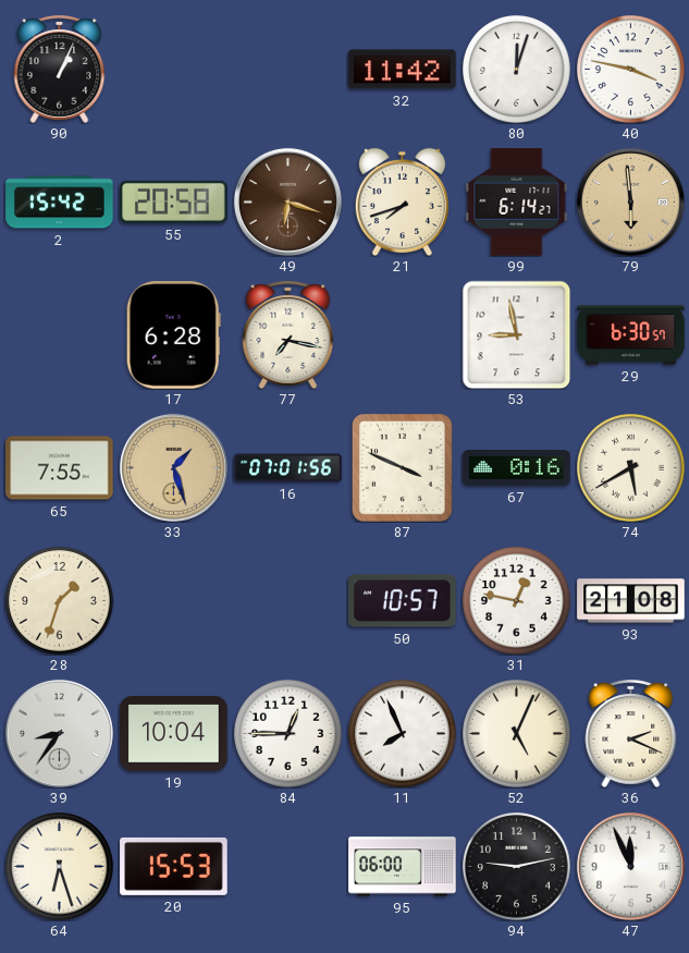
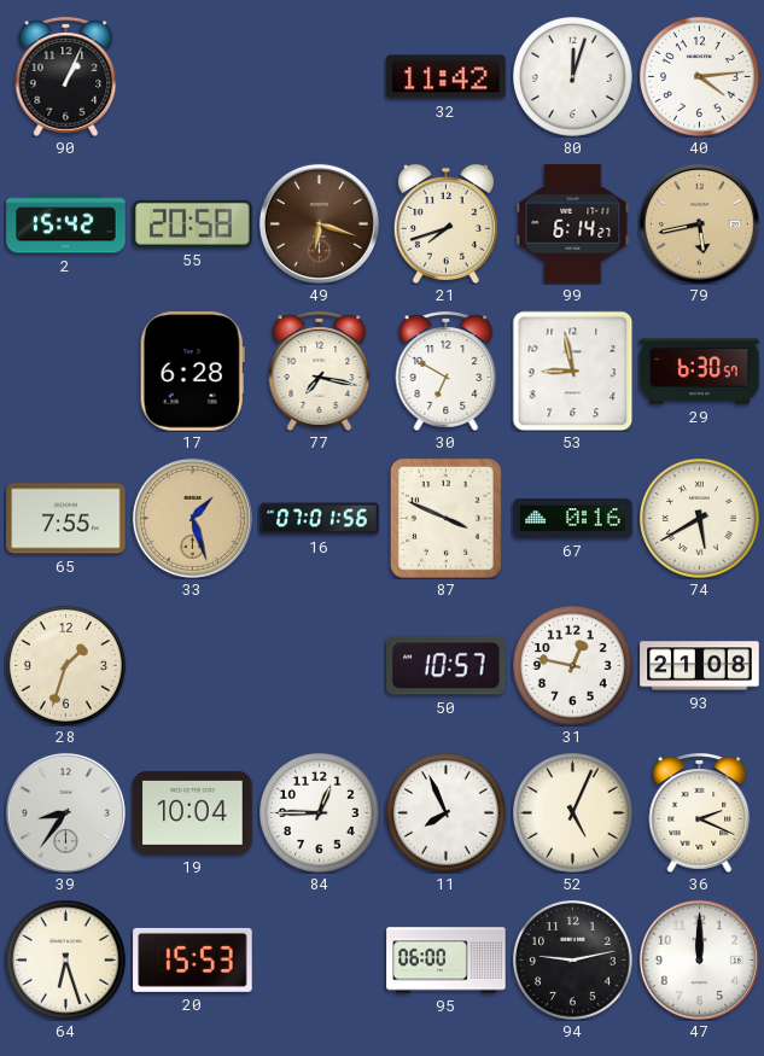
40: 3:47 -> 4:14 (700, 77)
79: 5:59 -> 5:43 (699, 223)
30: none -> 6:50 (447, 371)
47: 11:56 -> 12:00 (699, 959)
